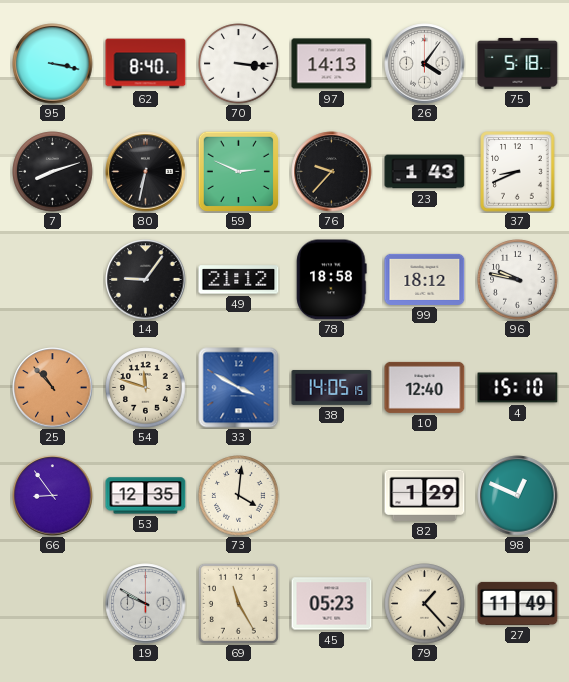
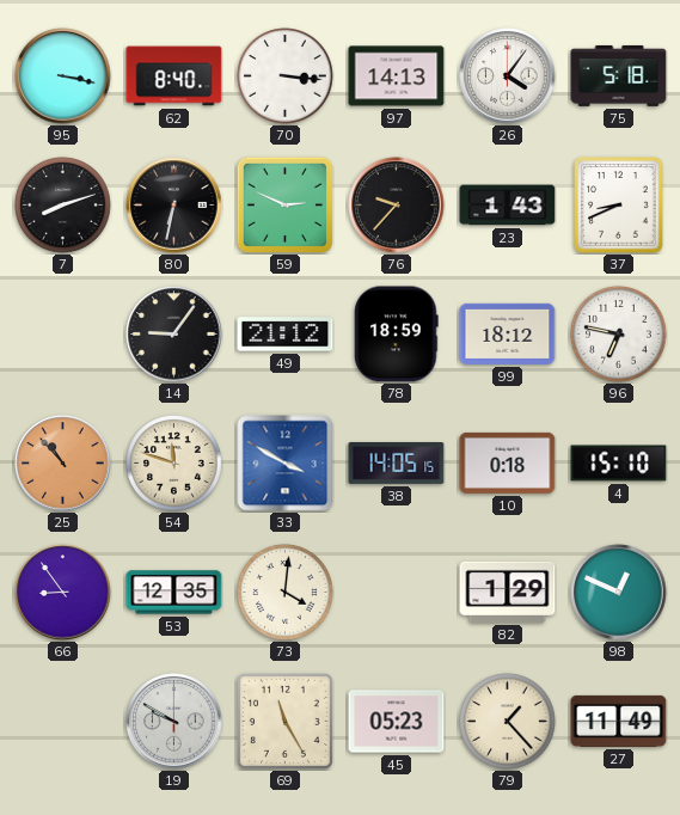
78: 18:58 -> 18:59 (397, 335)
96: 9:47 -> 6:47 (619, 335)
10: 12:40 -> 0:18 (508, 462)
